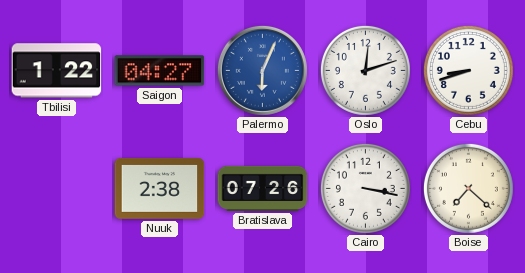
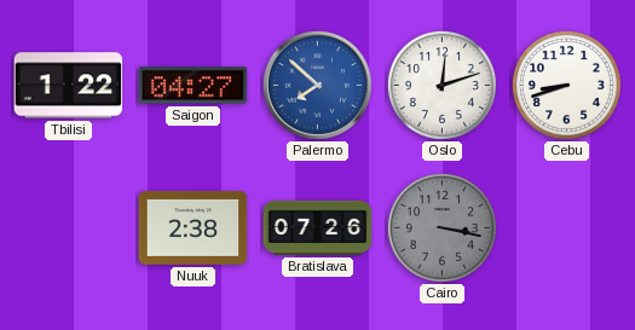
Palermo: 6:04 -> 7:52 (317, 85)
Cairo dial: white -> grey (441, 227)
Boise: 7:22 -> none (468, 188)
